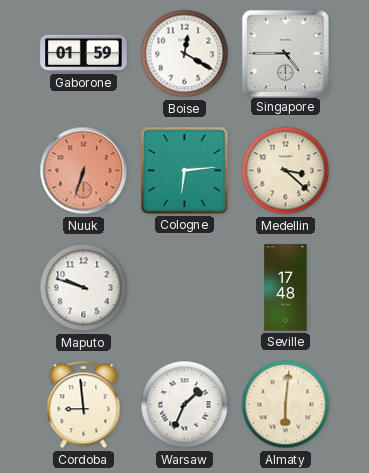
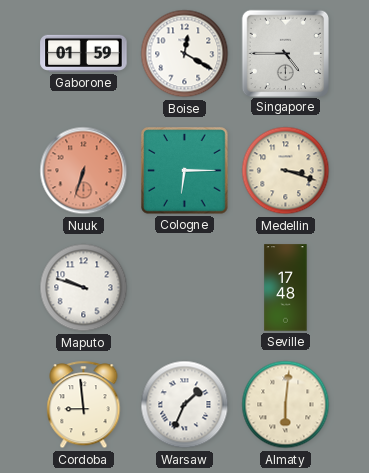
Cologne: 6:14 -> 6:15 (185, 171)
Medellin: 3:22 -> 3:18 (286, 171)
